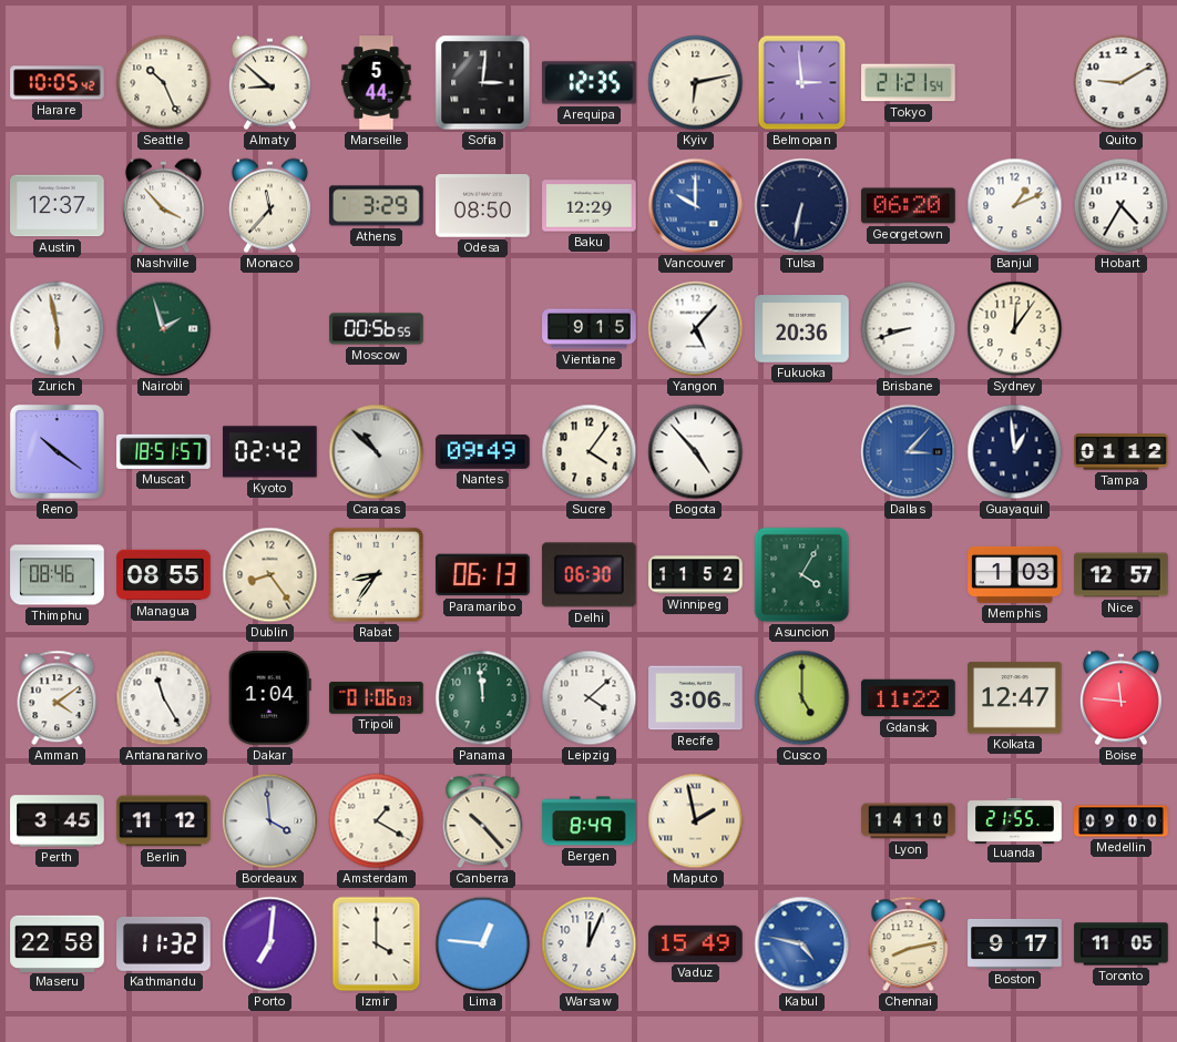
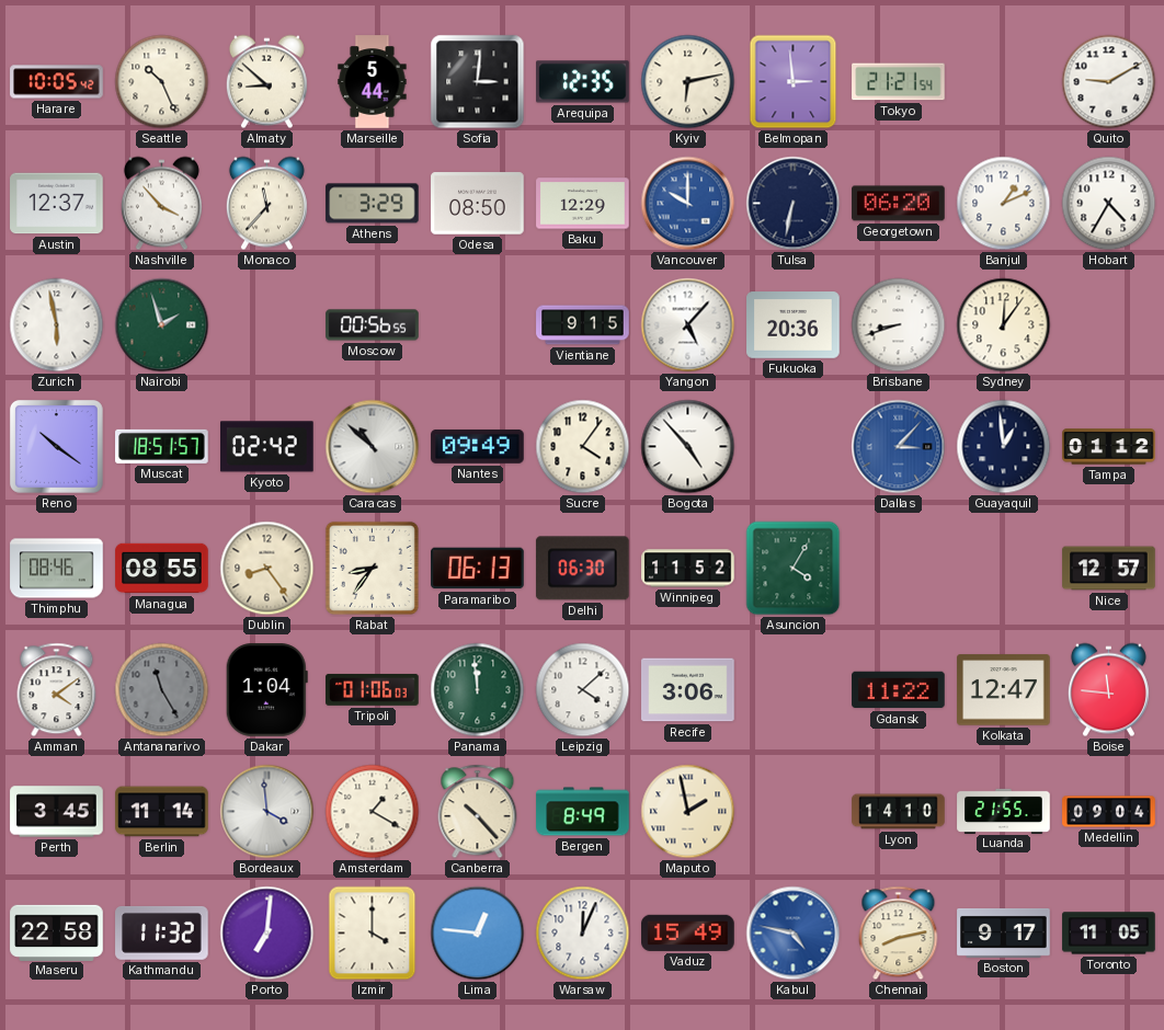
Memphis: 1:03 -> none (1015, 574)
Antananarivo dial: white -> grey (162, 690)
Cusco: 5:00 -> none (802, 698)
Berlin: 11:12 -> 11:14 (162, 812)
Medellin: 09:00 -> 09:04 (1109, 812)
